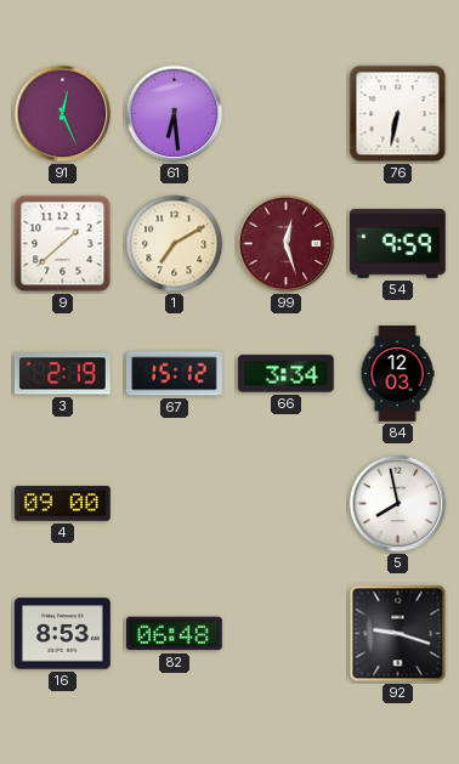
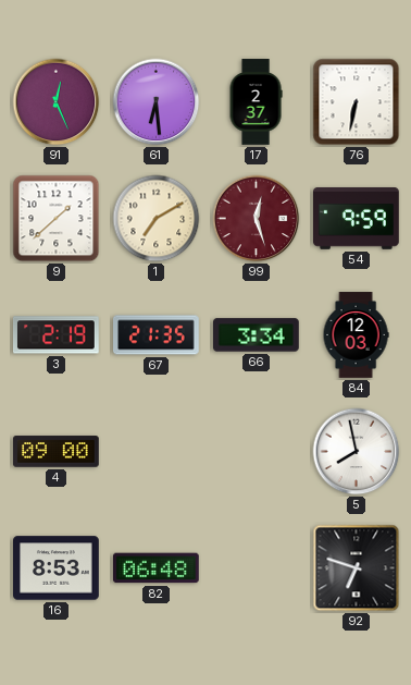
17: none -> 2:37 (256, 102)
67: 15:12 -> 21:35 (157, 335)
92: 9:18 -> 6:48 (357, 568)
